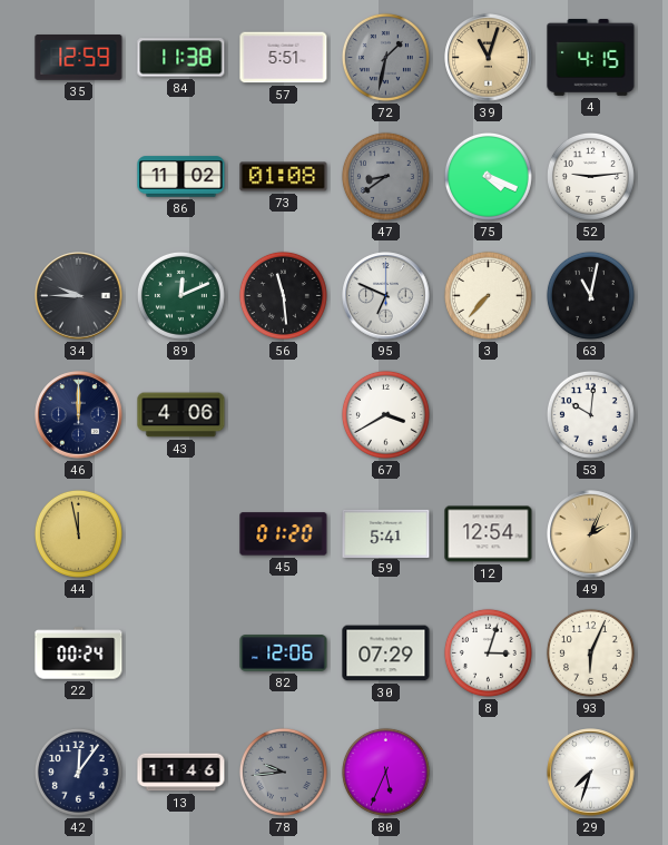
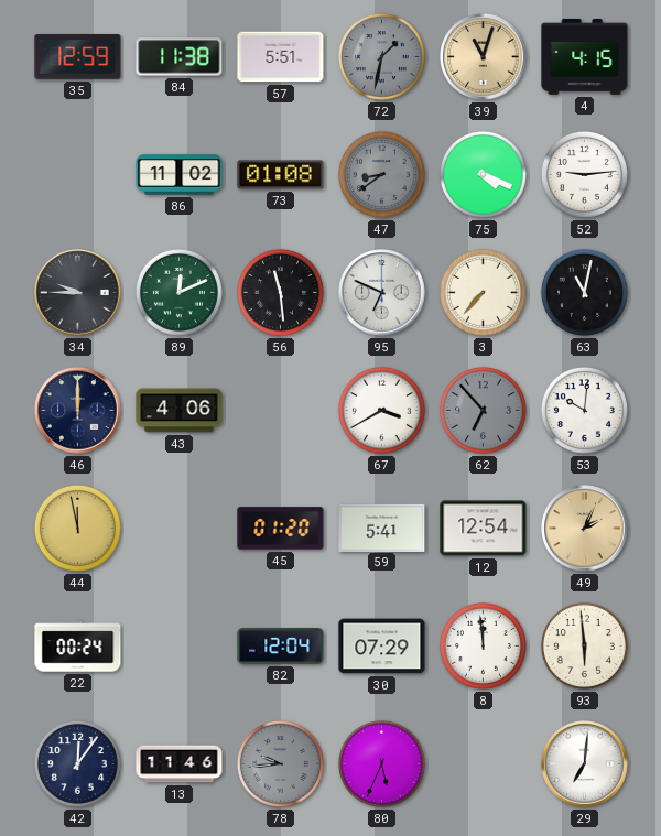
62: none -> 6:53 (483, 410)
82: 12:06 -> 12:04 (281, 647)
8: 3:03 -> 11:59 (483, 645)
93: 6:04 -> 5:59 (584, 645)
29: 7:33 -> 7:01 (585, 764)
